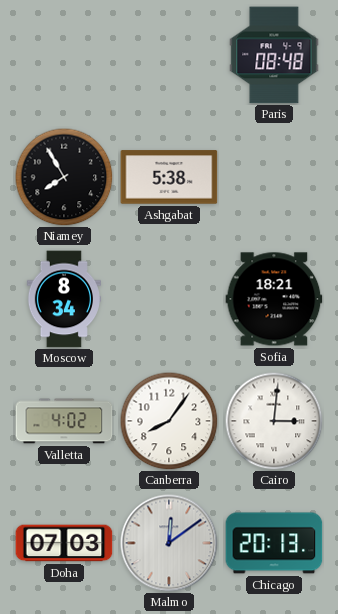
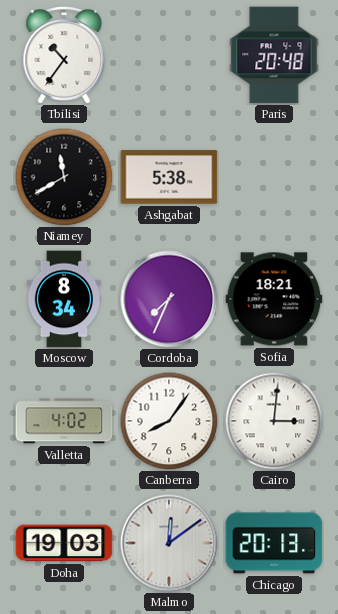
Tbilisi: none -> 10:36 (64, 56)
Paris: 08:48 -> 20:48 (274, 55)
Niamey: 7:55 -> 11:40 (64, 177)
Cordoba: none -> 7:34 (169, 299)
Doha: 07:03 -> 19:03 (64, 543)
